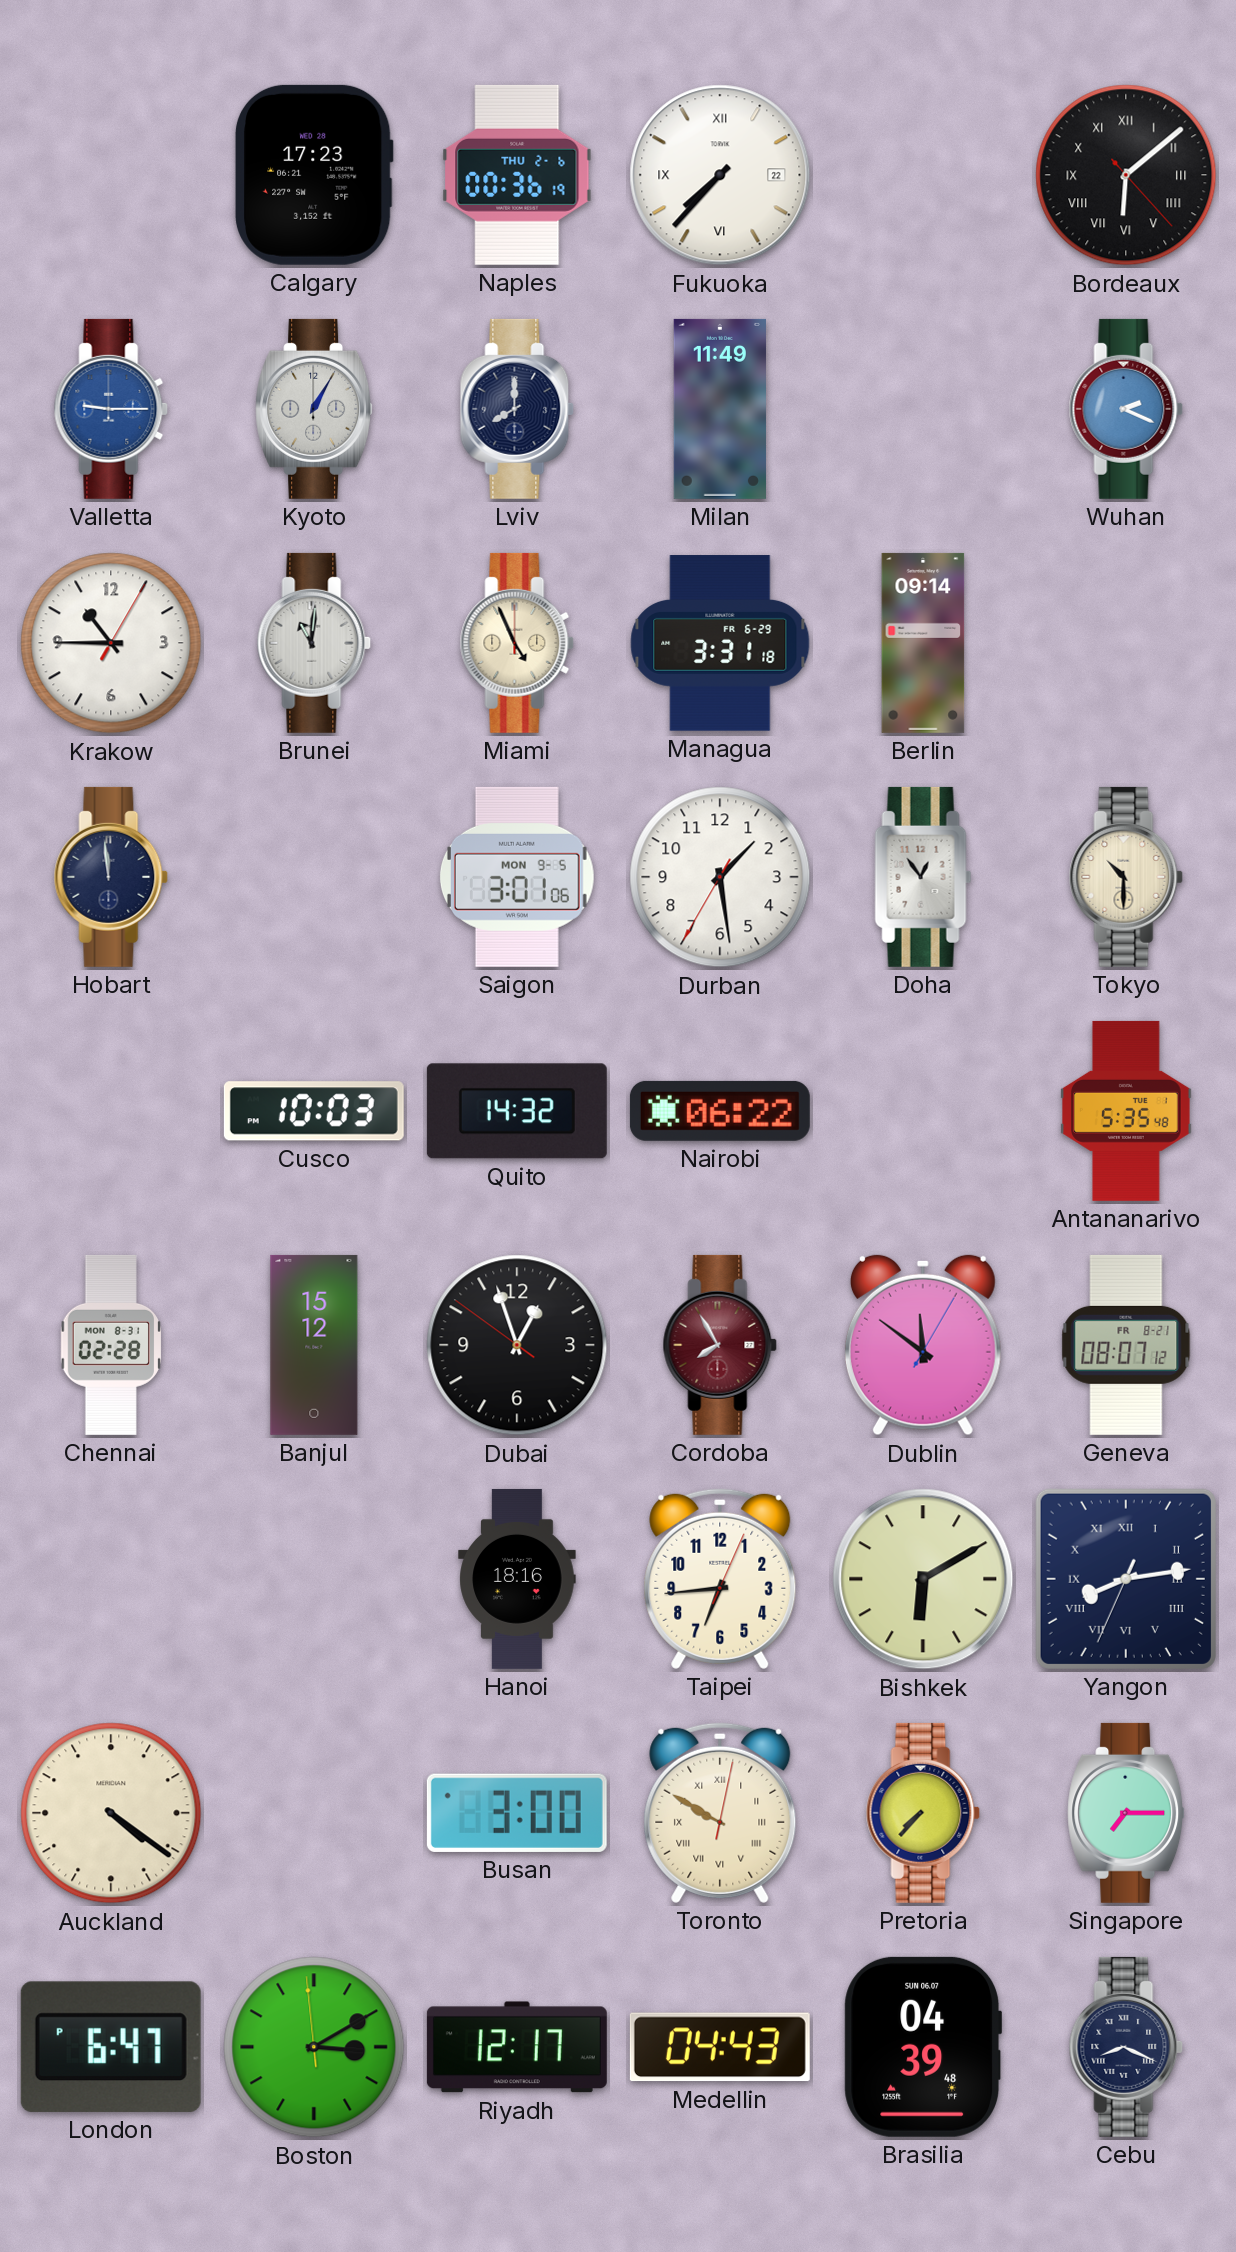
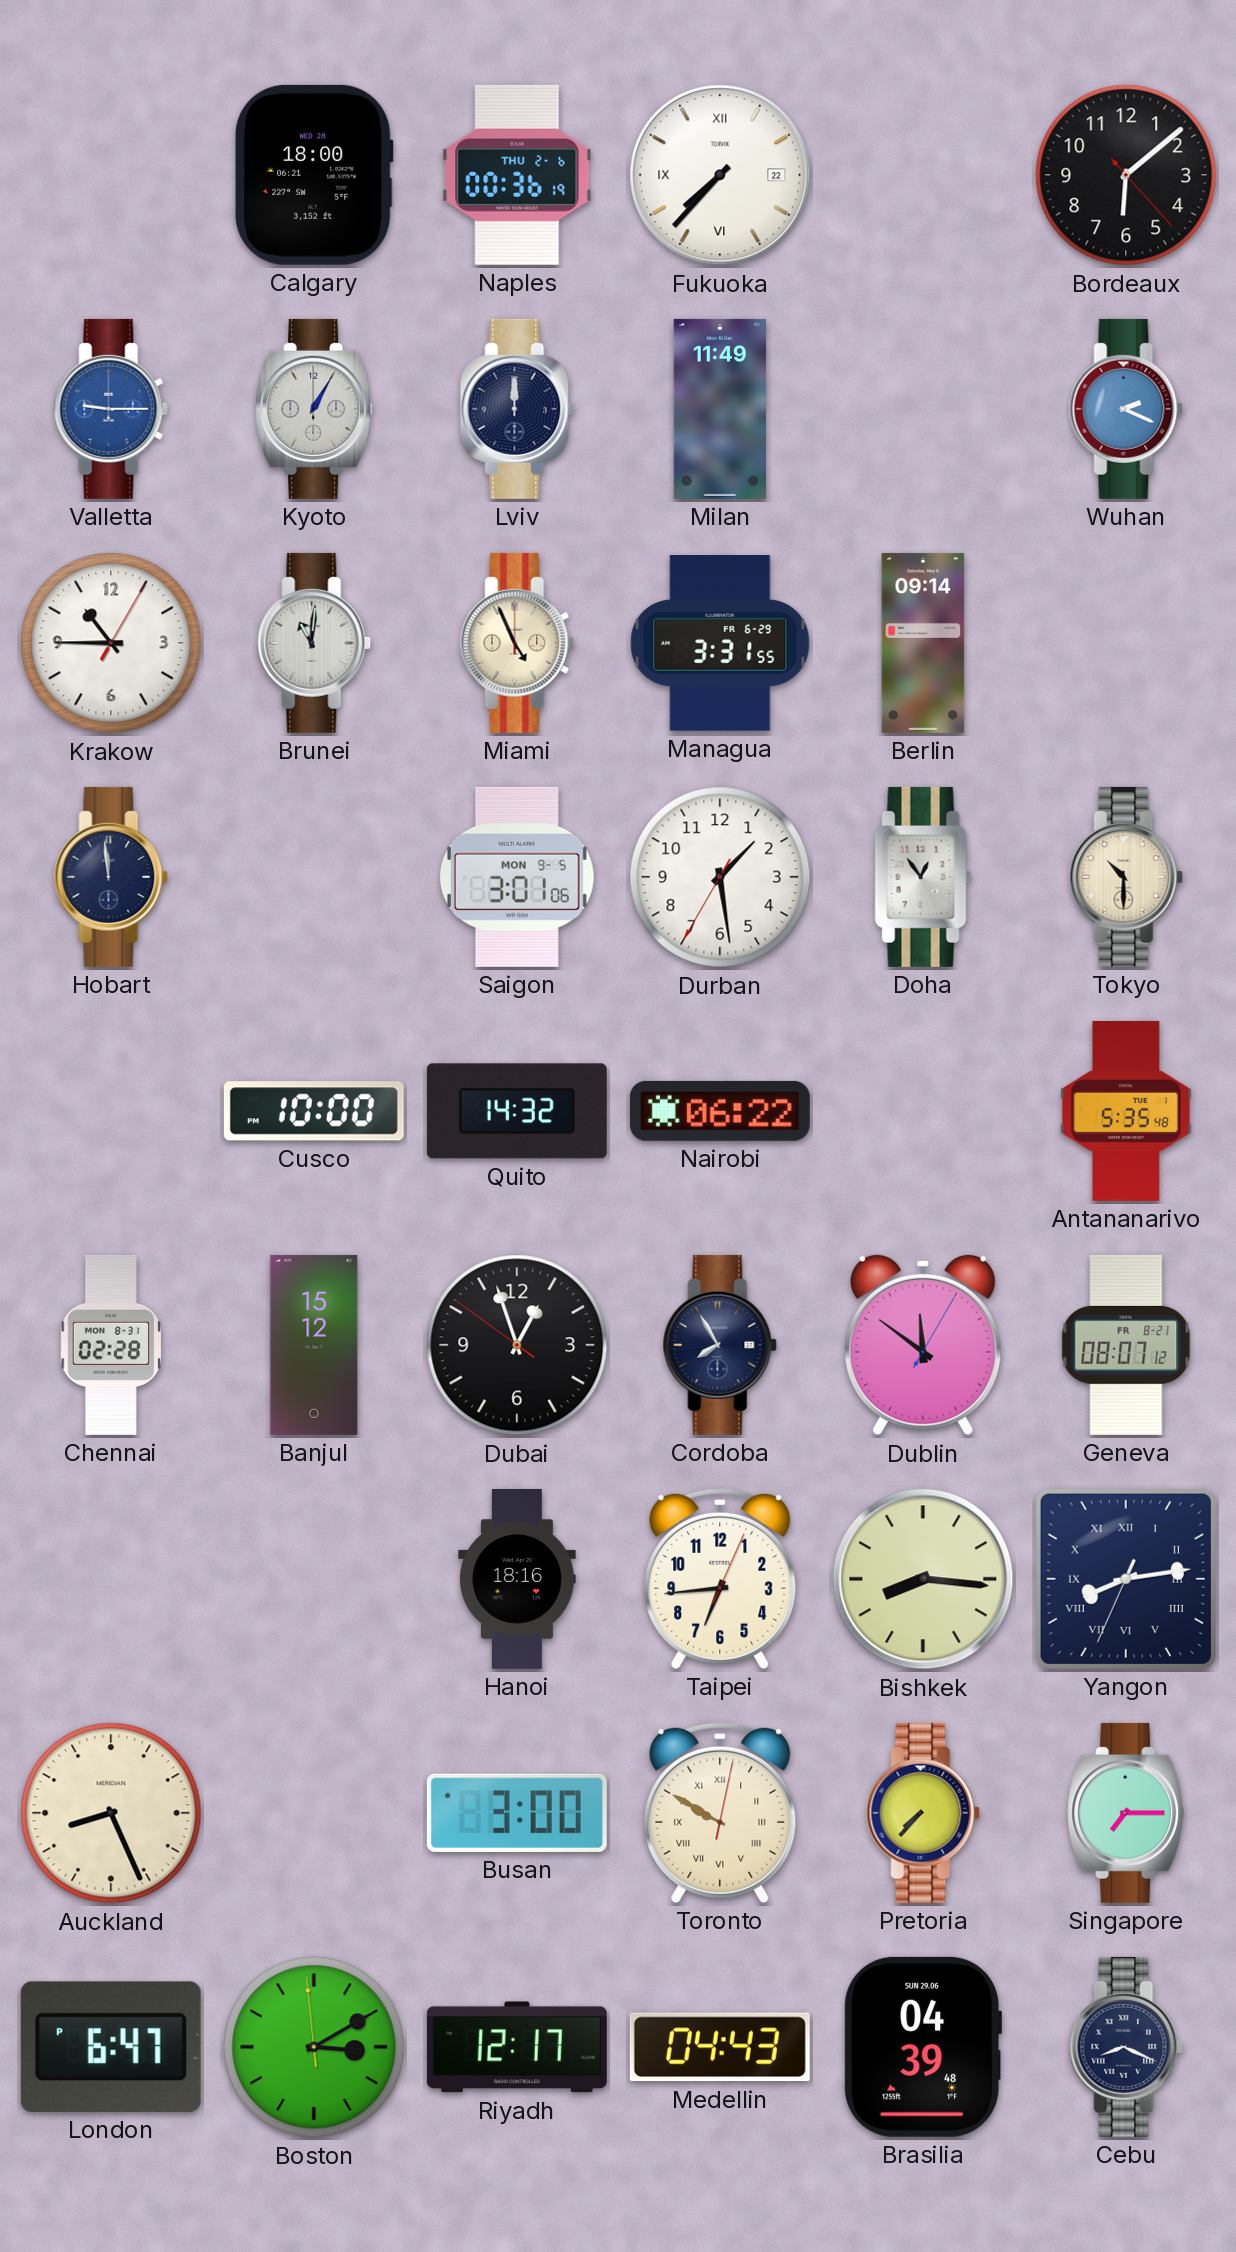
Calgary: 17:23 -> 18:00 (314, 175)
Bordeaux numerals: Roman -> Arabic (1126, 175)
Lviv: 8:00 -> 12:00 (517, 409)
Managua: 3:31:18 -> 3:31:55 (720, 643)
Cusco: 10:03 -> 10:00 (314, 1111)
Cordoba dial: burgundy -> navy (720, 1345)
Bishkek: 6:10 -> 8:16 (923, 1579)
Auckland: 4:21 -> 8:26 (111, 1813)
Brasilia date: SUN 06.07 -> SUN 29.06 (922, 2047)
